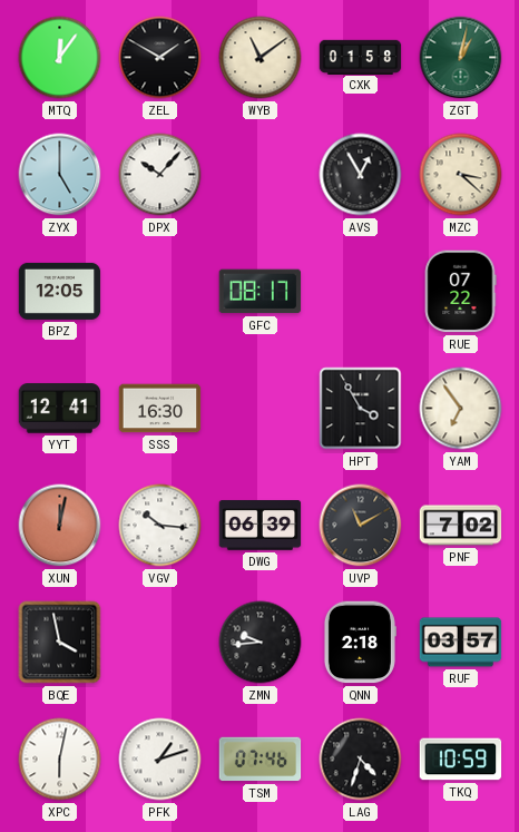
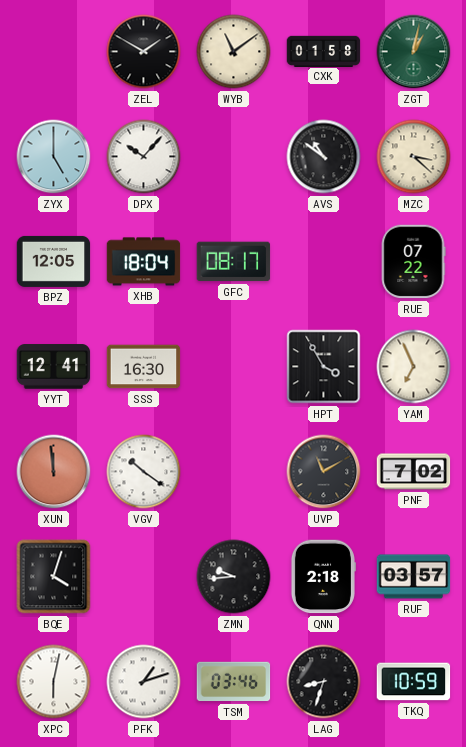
MTQ: 12:06 -> none (60, 58)
AVS: 12:55 -> 10:51 (324, 157)
XHB: none -> 18:04 (144, 262)
YAM: 6:54 -> 6:56 (414, 367)
XUN: 12:02 -> 11:59 (54, 472)
VGV: 10:16 -> 10:21 (144, 472)
DWG: 06:39 -> none (261, 526)
BQE: 3:58 -> 4:03 (54, 577)
TSM: 07:46 -> 03:46 (234, 682)
LAG: 4:33 -> 8:33 (324, 682)
